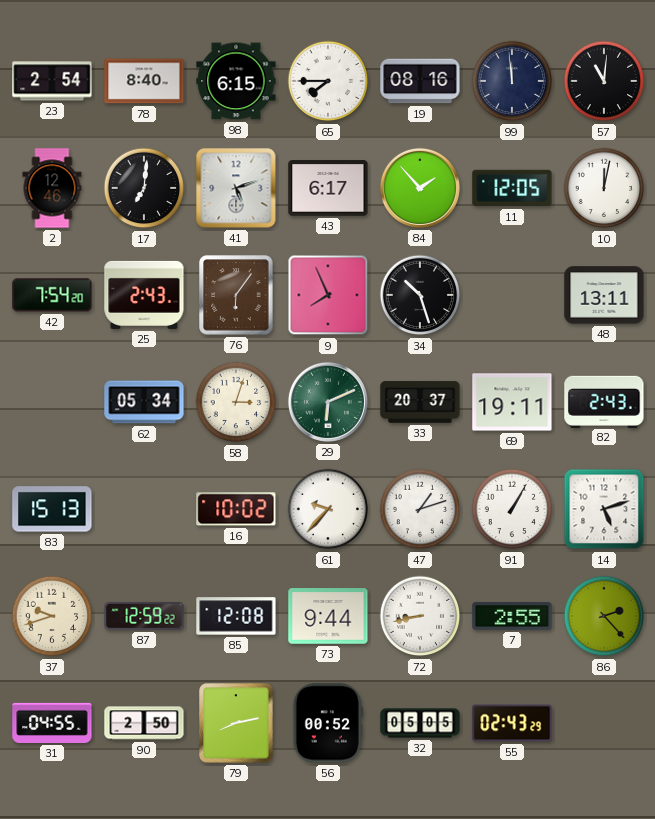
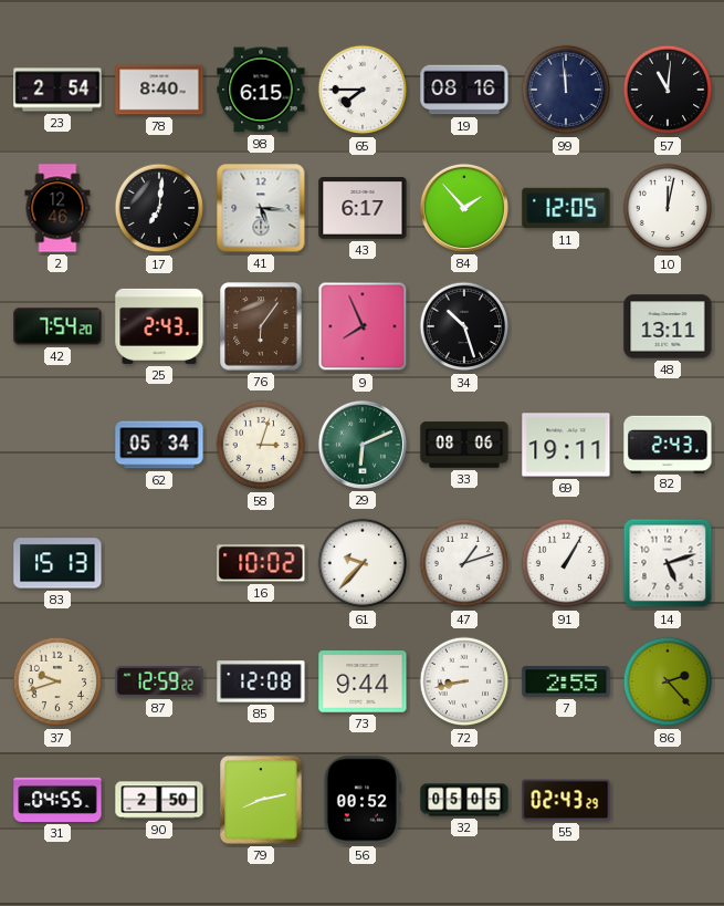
41: 5:12 -> 5:16 (261, 208)
33: 20:37 -> 08:06 (464, 445)
